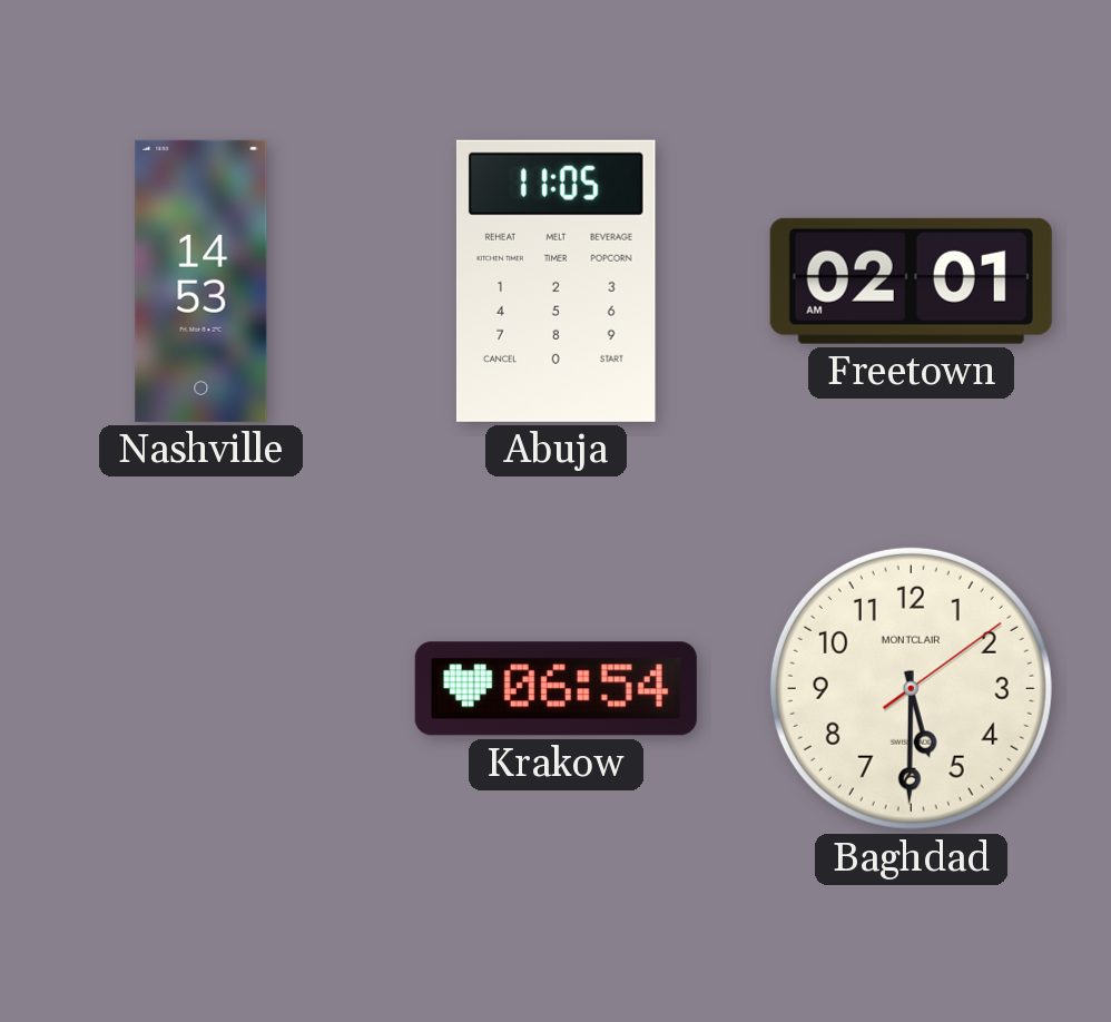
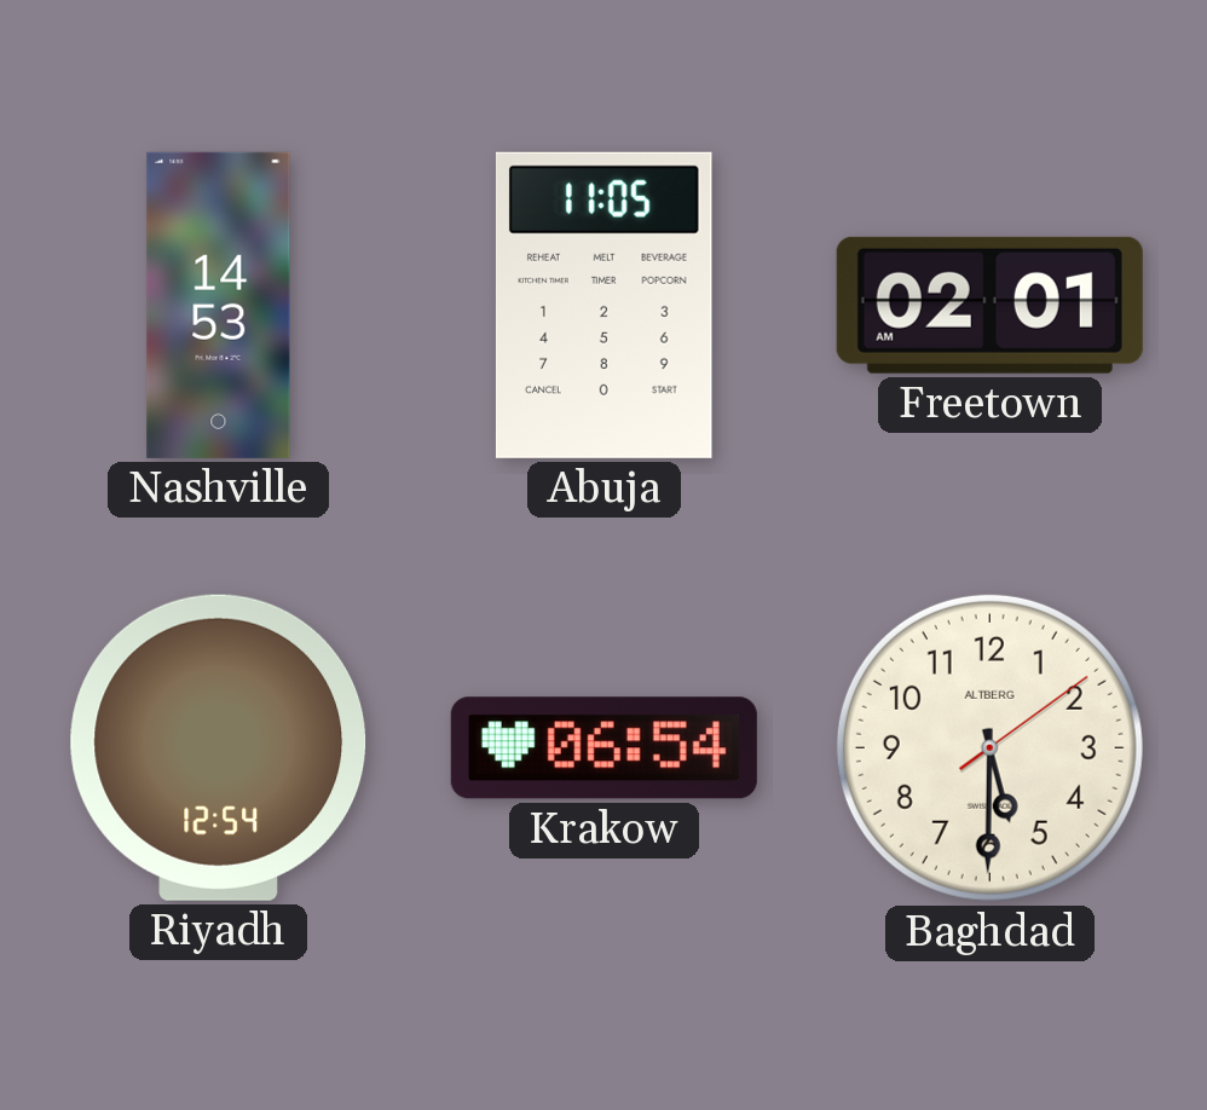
Riyadh: none -> 12:54 (219, 747)
Baghdad brand: MONTCLAIR -> ALTBERG (989, 747)
